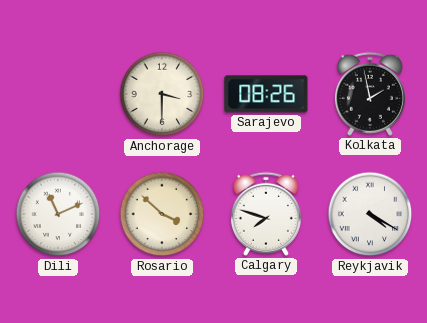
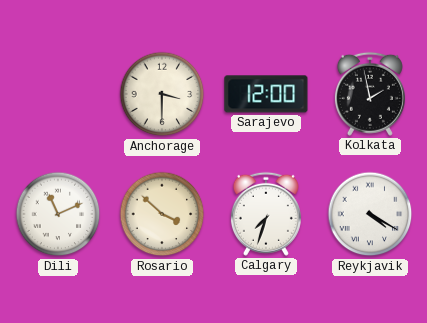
Sarajevo: 08:26 -> 12:00 (266, 94)
Calgary: 7:48 -> 7:33 (266, 214)
